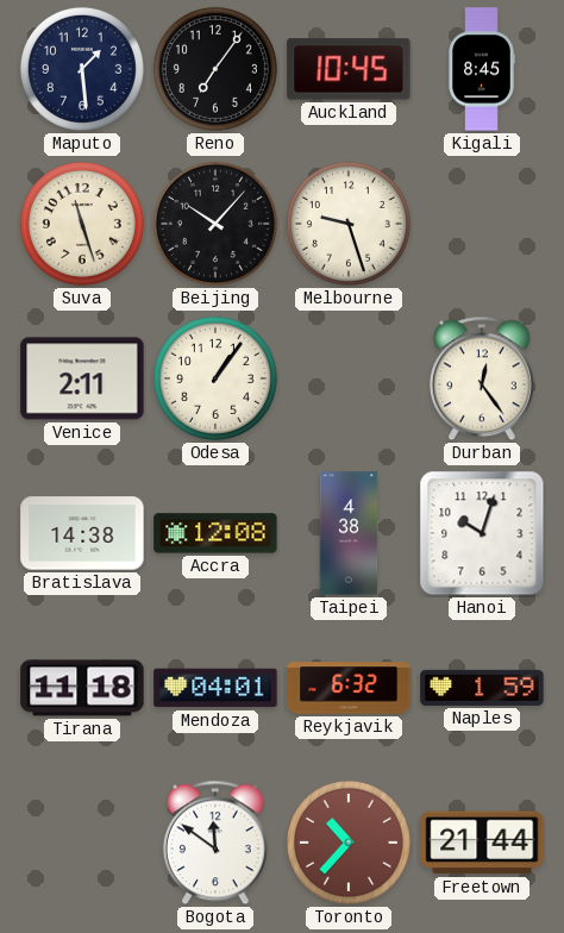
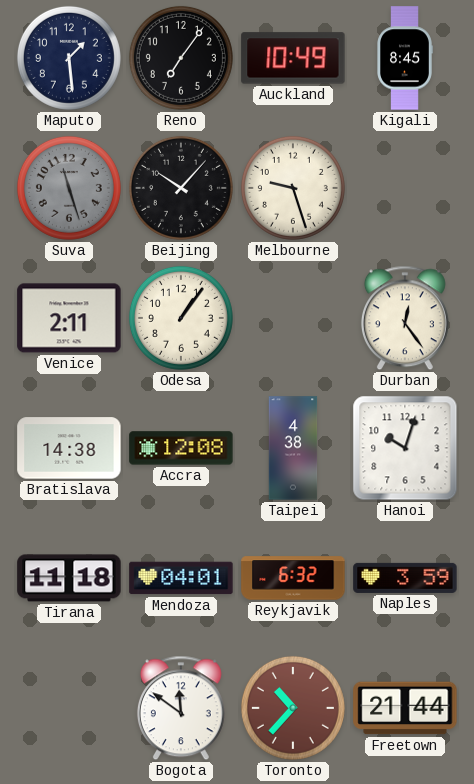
Auckland: 10:45 -> 10:49 (293, 58)
Suva dial: cream -> grey (69, 188)
Naples: 1:59 -> 3:59 (405, 578)
